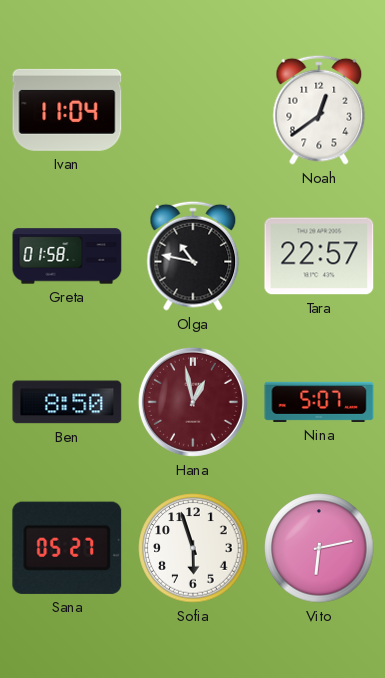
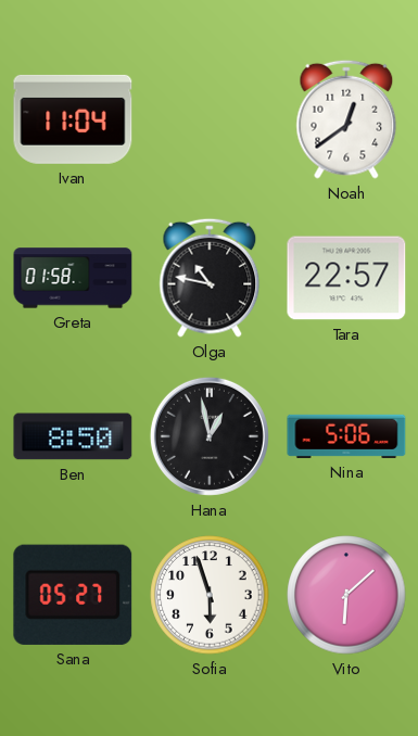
Hana dial: burgundy -> black (210, 436)
Nina: 5:07 -> 5:06 (346, 436)
Vito: 6:13 -> 6:08 (346, 595)
